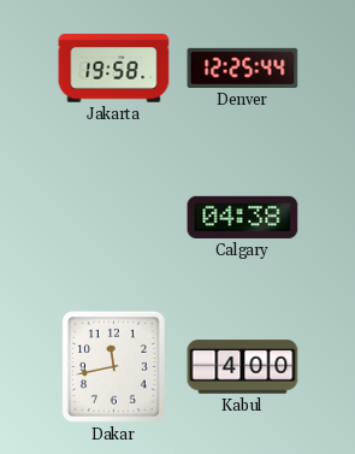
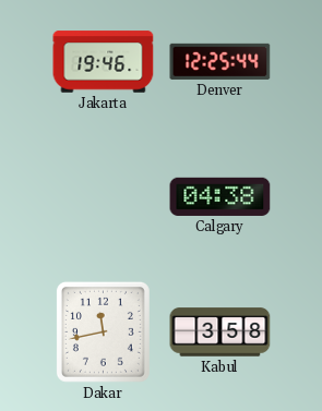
Jakarta: 19:58 -> 19:46 (104, 62)
Kabul: 4:00 -> 3:58 (220, 333)
